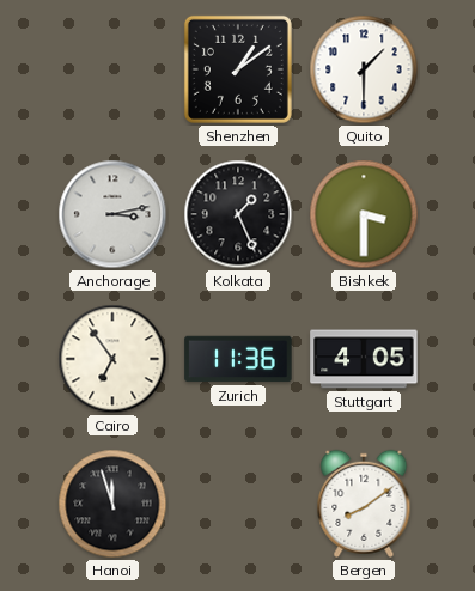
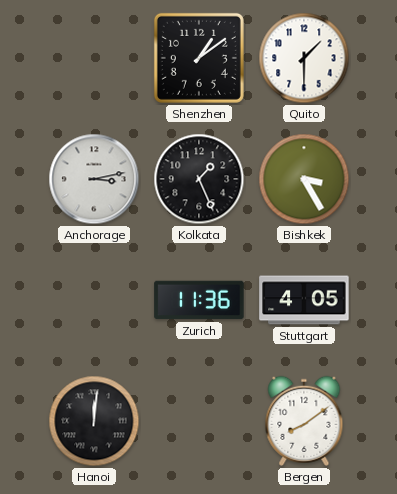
Bishkek: 3:30 -> 3:25 (304, 179)
Cairo: 6:54 -> none (112, 359)
Hanoi: 11:57 -> 12:01 (94, 421)
